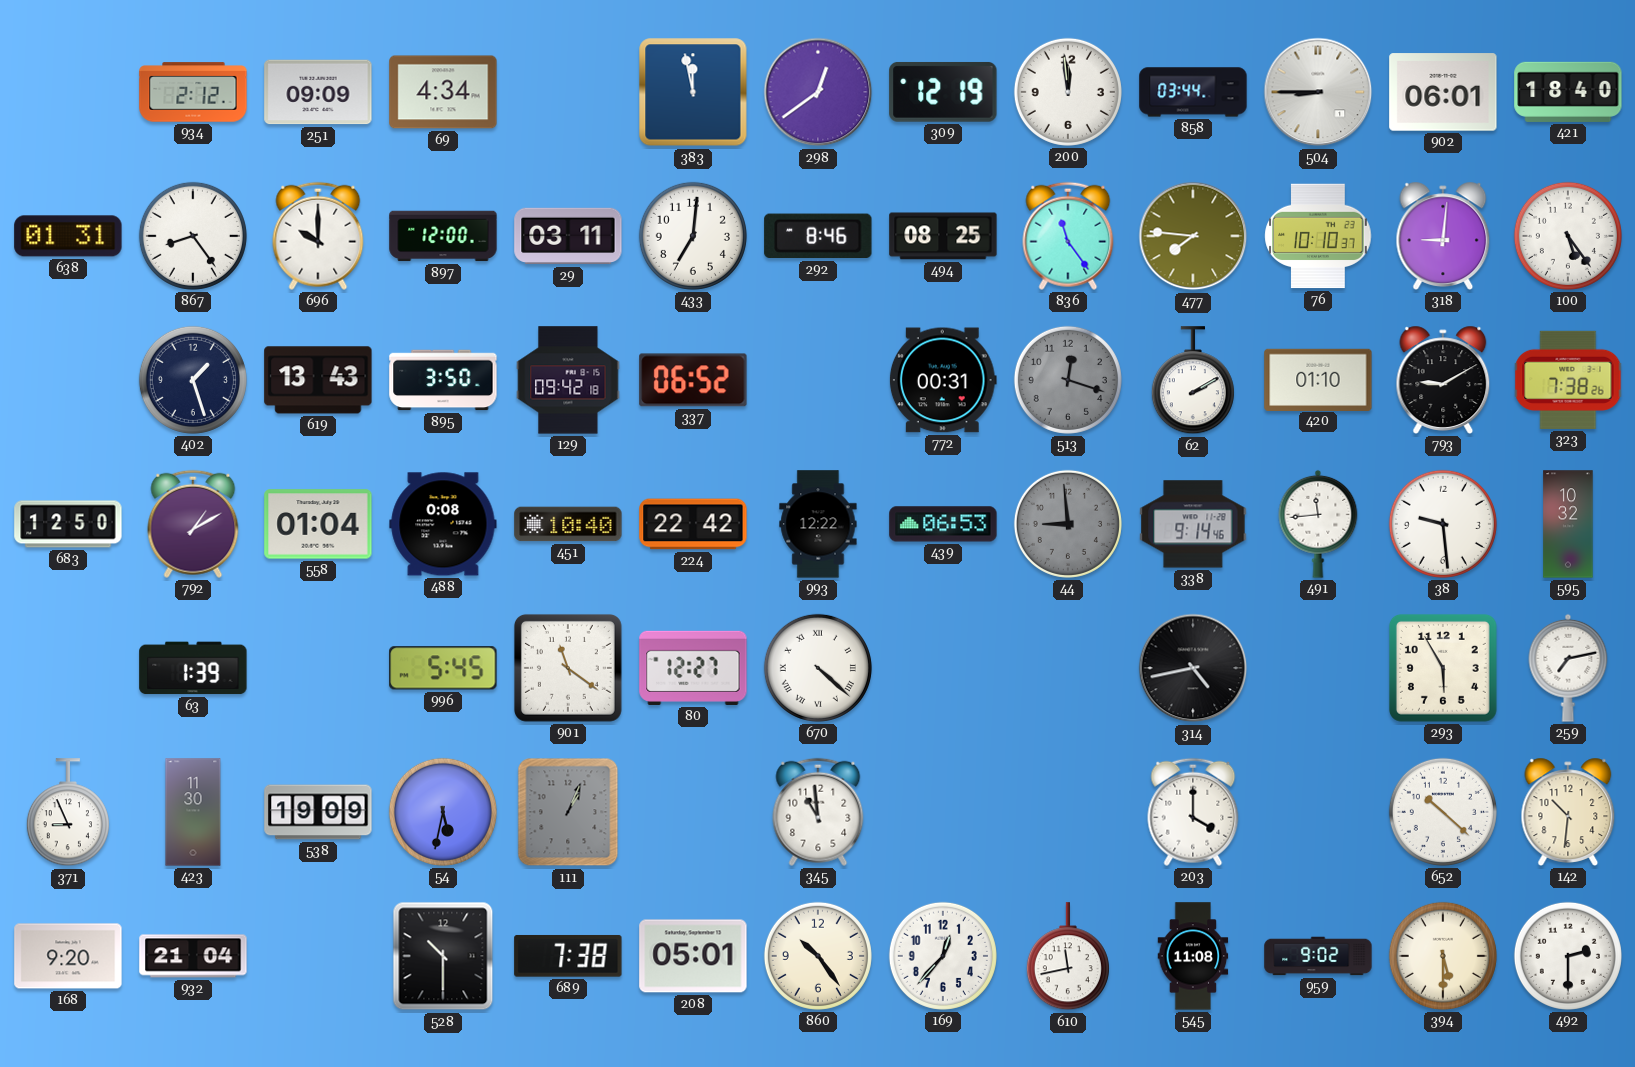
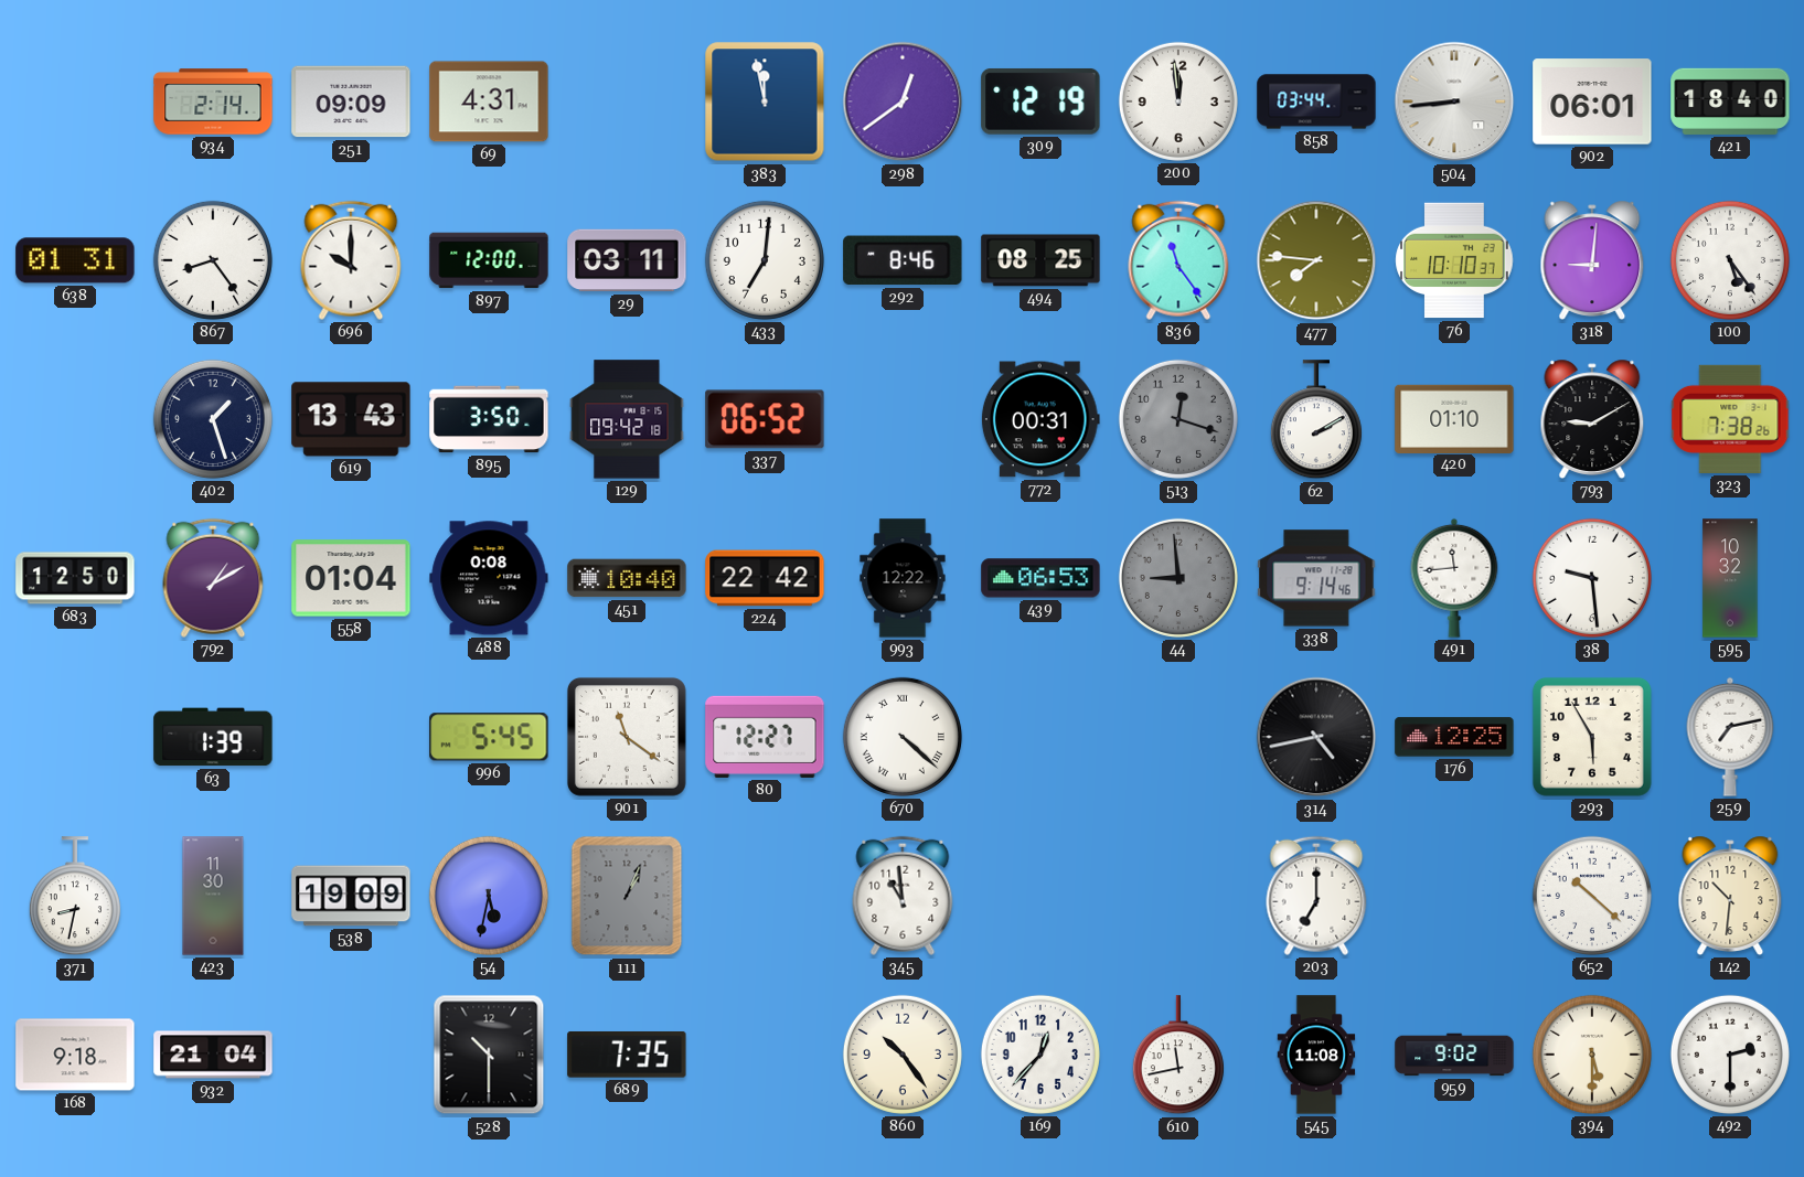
934: 2:12 -> 2:14 (213, 101)
69: 4:34 -> 4:31 (489, 101)
504: 8:45 -> 8:44 (1454, 101)
176: none -> 12:25 (1454, 737)
371: 8:56 -> 8:32 (75, 897)
203: 4:00 -> 7:00 (1316, 896)
168: 9:20 -> 9:18 (75, 1055)
689: 7:38 -> 7:35 (627, 1055)
208: 05:01 -> none (693, 956)
